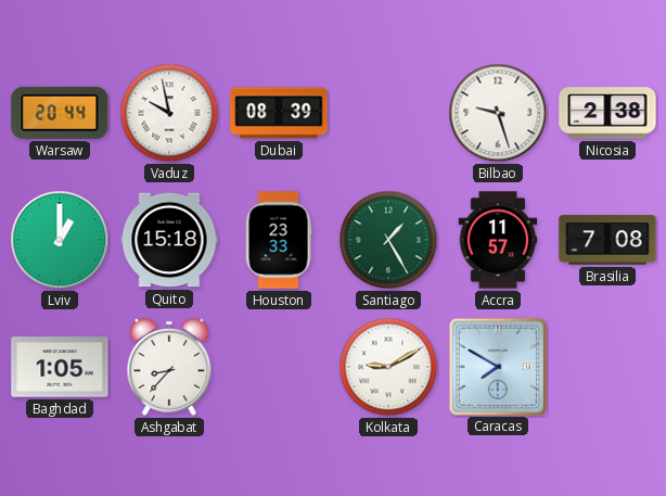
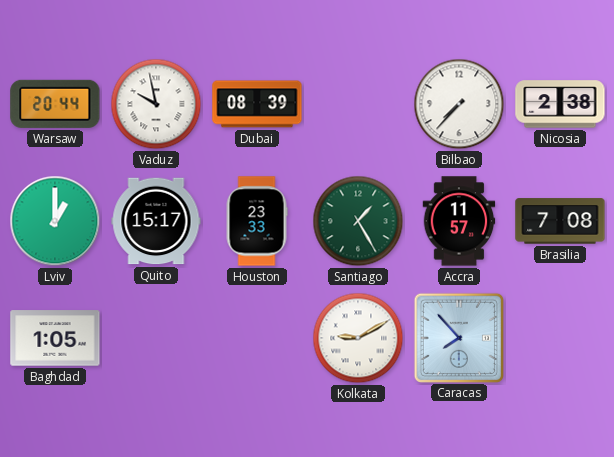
Bilbao: 9:27 -> 7:37 (459, 104)
Quito: 15:18 -> 15:17 (156, 221)
Ashgabat: 8:37 -> none (169, 367)
Caracas: 7:50 -> 7:53 (458, 337)
